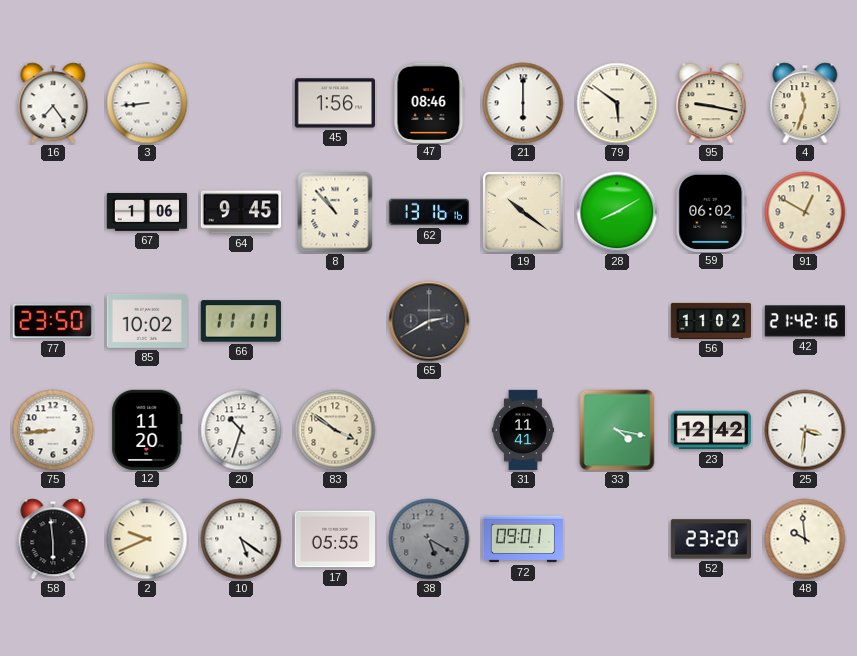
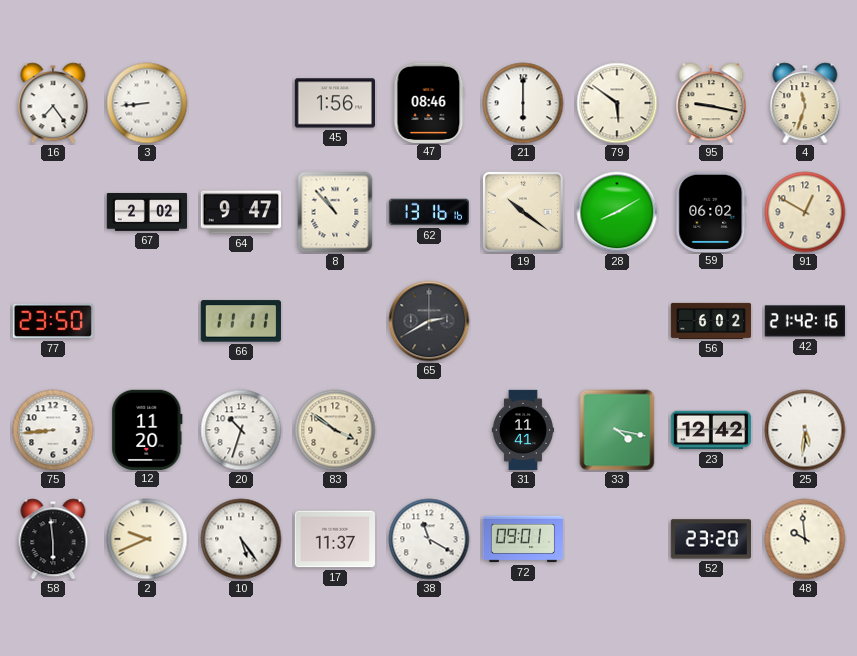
67: 1:06 -> 2:02 (147, 212)
64: 9:45 -> 9:47 (240, 212)
85: 10:02 -> none (146, 322)
56: 11:02 -> 6:02 (711, 321)
25: 3:31 -> 5:31 (805, 430)
10: 5:21 -> 5:24 (241, 539)
17: 05:55 -> 11:37 (335, 539)
38: 5:20 -> 11:20 (429, 539)
38 dial: grey -> white (429, 539)
